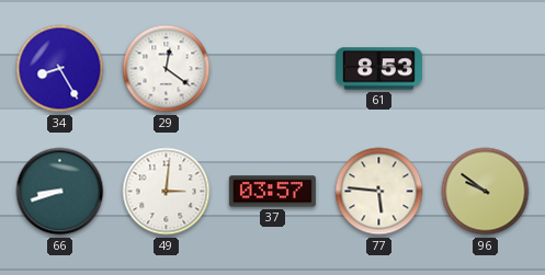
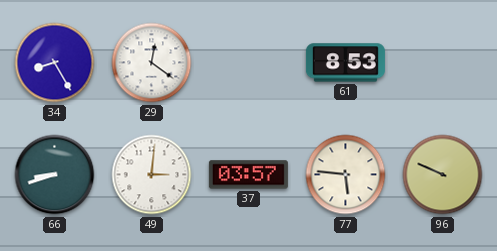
96: 9:51 -> 9:49 (443, 175)
